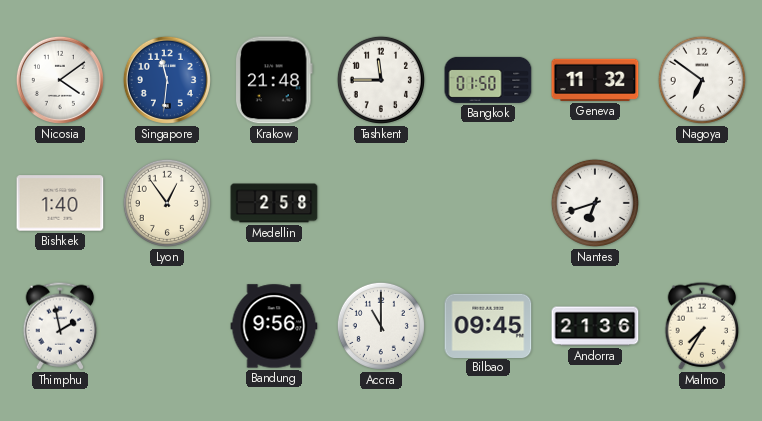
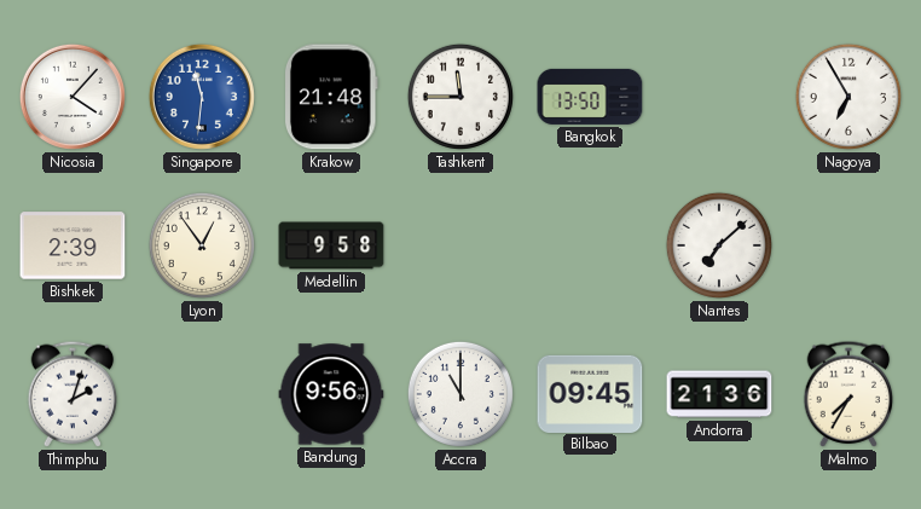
Nicosia: 4:09 -> 4:07 (73, 97)
Bangkok: 01:50 -> 13:50 (590, 97)
Geneva: 11:32 -> none (595, 80)
Nagoya: 6:51 -> 6:55 (848, 97)
Bishkek: 1:40 -> 2:39 (73, 245)
Medellin: 2:58 -> 9:58 (331, 245)
Nantes: 6:42 -> 7:08 (719, 245)
Thimphu: 1:58 -> 2:03 (73, 394)
